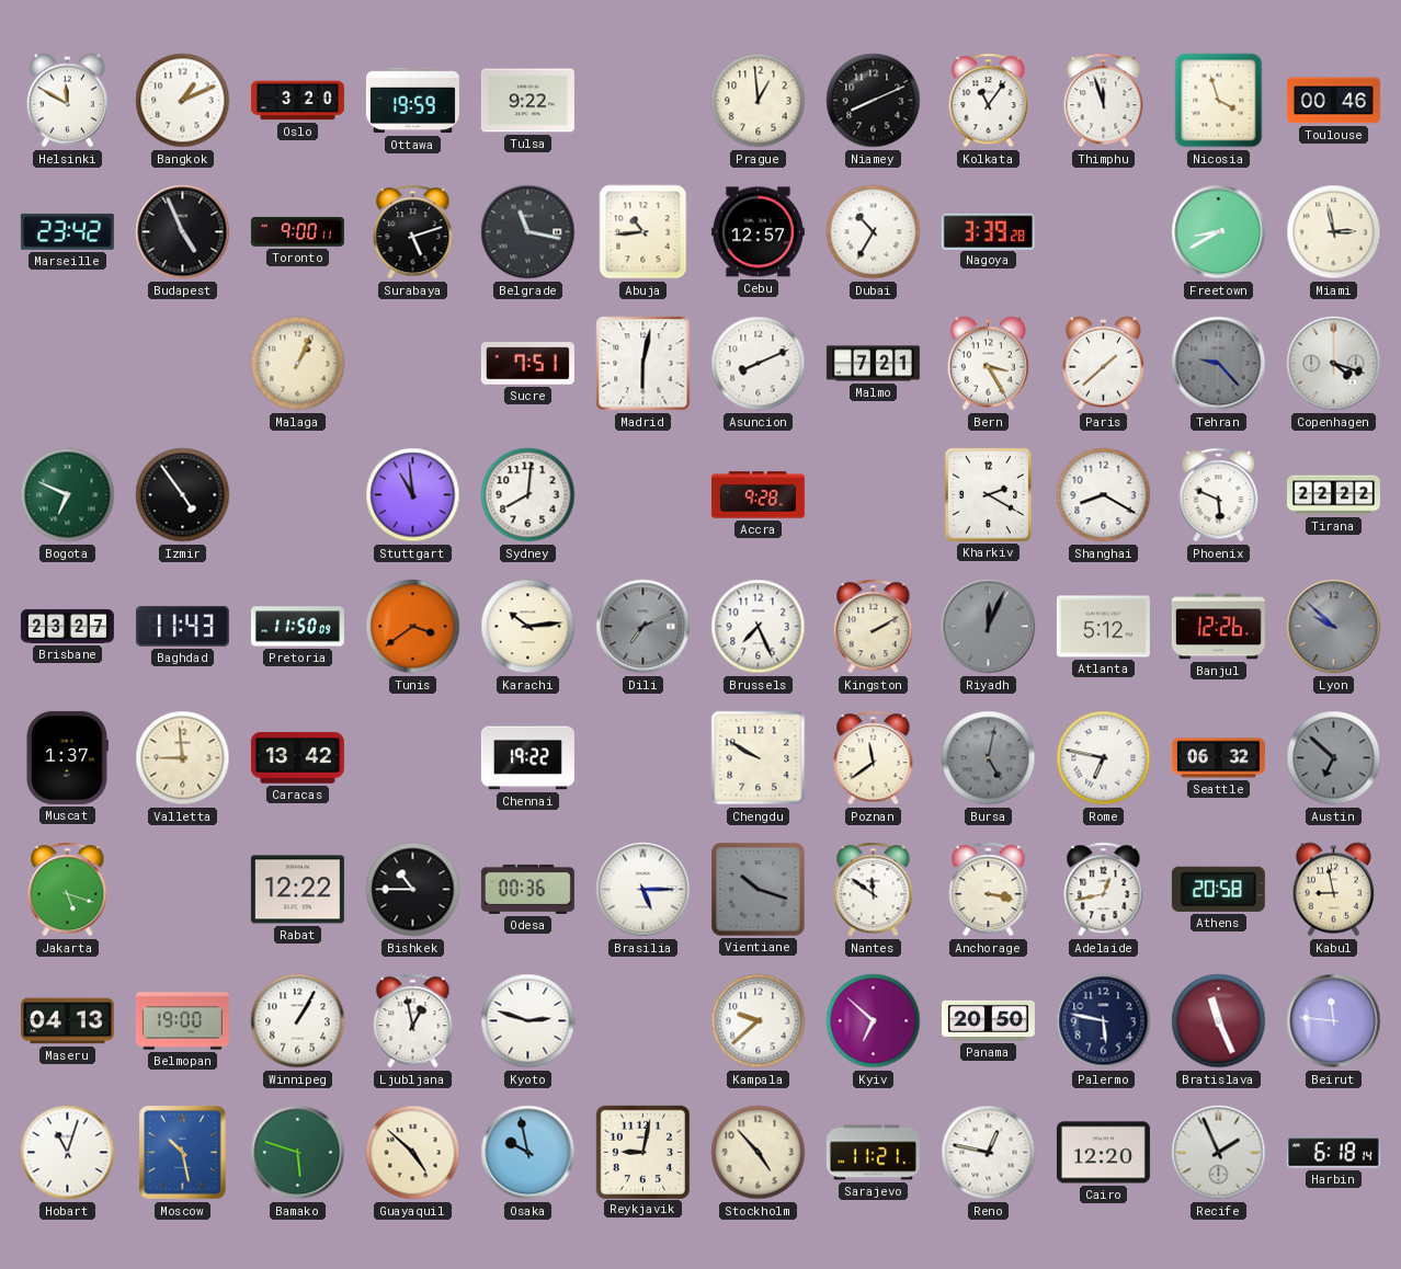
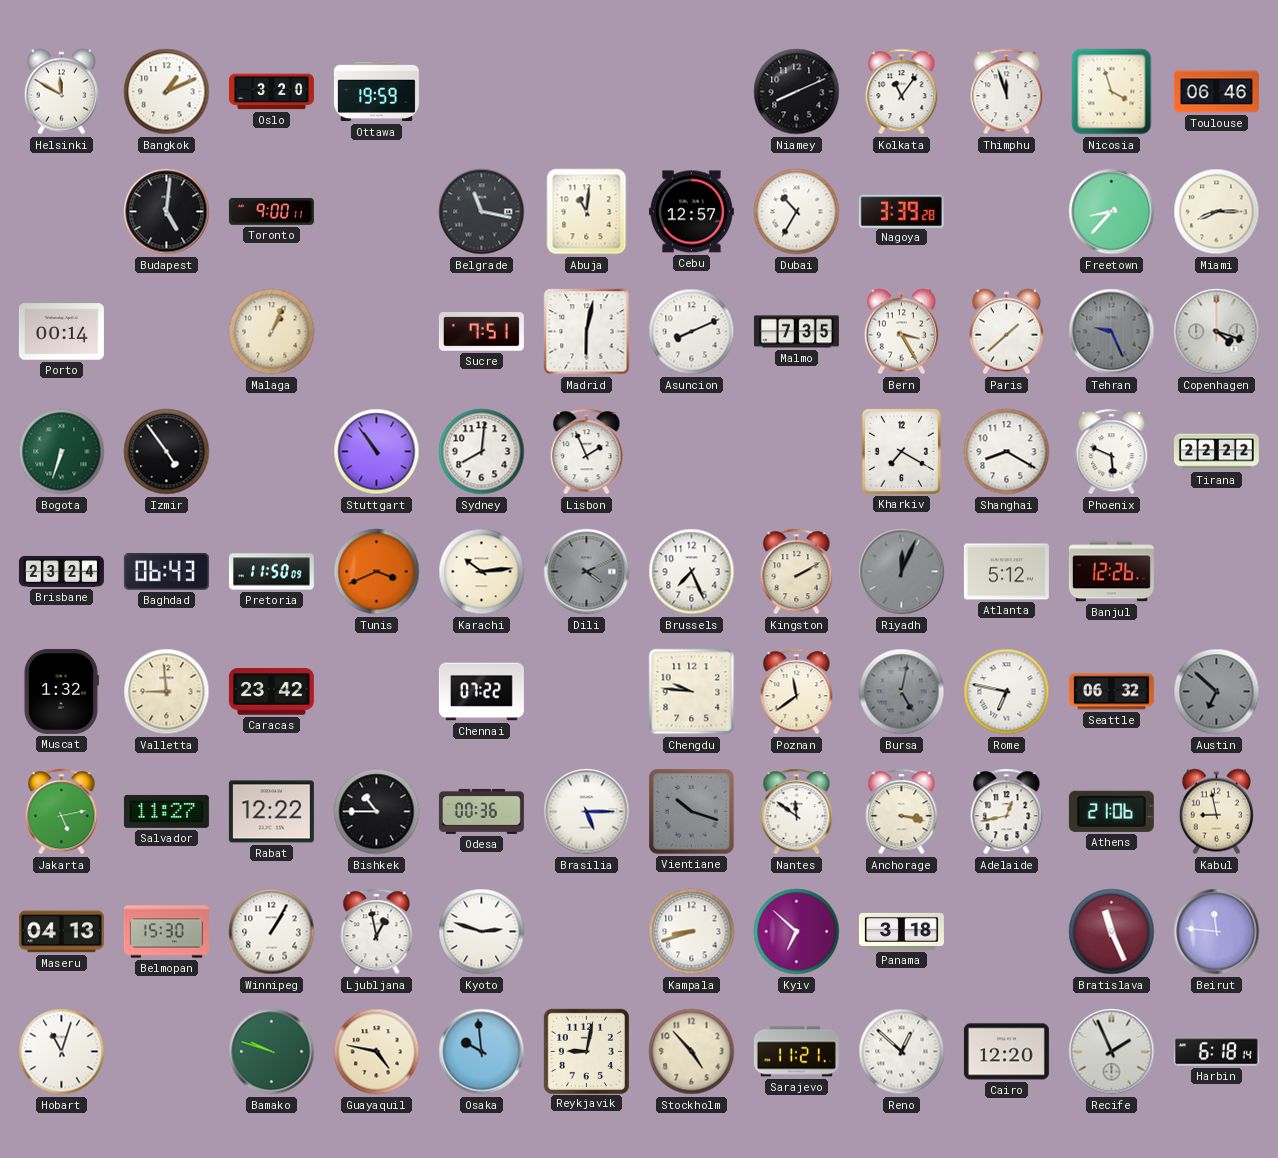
Tulsa: 9:22 -> none (527, 101)
Prague: 12:59 -> none (759, 101)
Toulouse: 00:46 -> 06:46 (1216, 92)
Marseille: 23:42 -> none (67, 231)
Budapest: 4:56 -> 5:01 (167, 212)
Surabaya: 5:12 -> none (413, 232)
Abuja: 10:44 -> 11:01 (587, 212)
Freetown: 8:40 -> 8:37 (1112, 212)
Miami: 2:58 -> 8:15 (1217, 212)
Porto: none -> 00:14 (61, 332)
Malmo: 7:21 -> 7:35 (796, 332)
Tehran: 9:23 -> 9:26 (1112, 332)
Bogota: 6:49 -> 6:33 (62, 452)
Stuttgart: 10:59 -> 10:54 (377, 452)
Lisbon: none -> 1:56 (587, 452)
Accra: 9:28 -> none (758, 495)
Kharkiv: 2:20 -> 7:20 (901, 451)
Brisbane: 23:27 -> 23:24 (61, 571)
Baghdad: 11:43 -> 06:43 (166, 571)
Tunis: 3:39 -> 3:41 (377, 572)
Dili: 7:11 -> 4:11 (587, 572)
Lyon: 9:52 -> none (1334, 627)
Muscat: 1:37 -> 1:32 (61, 691)
Caracas: 13:42 -> 23:42 (271, 692)
Chennai: 19:22 -> 07:22 (481, 692)
Chengdu: 9:50 -> 9:46 (692, 692)
Jakarta: 5:18 -> 5:13 (62, 812)
Salvador: none -> 11:27 (166, 811)
Athens: 20:58 -> 21:06 (1111, 811)
Belmopan: 19:00 -> 15:30 (166, 932)
Kampala: 9:38 -> 8:42 (692, 932)
Panama: 20:50 -> 3:18 (901, 931)
Palermo: 5:47 -> none (1104, 1021)
Moscow: 10:28 -> none (183, 1153)
Bamako: 5:48 -> 9:48 (272, 1052)
Guayaquil: 4:52 -> 4:47 (377, 1052)
Osaka: 9:58 -> 9:59 (482, 1052)
Reno: 12:47 -> 12:52 (902, 1052)
